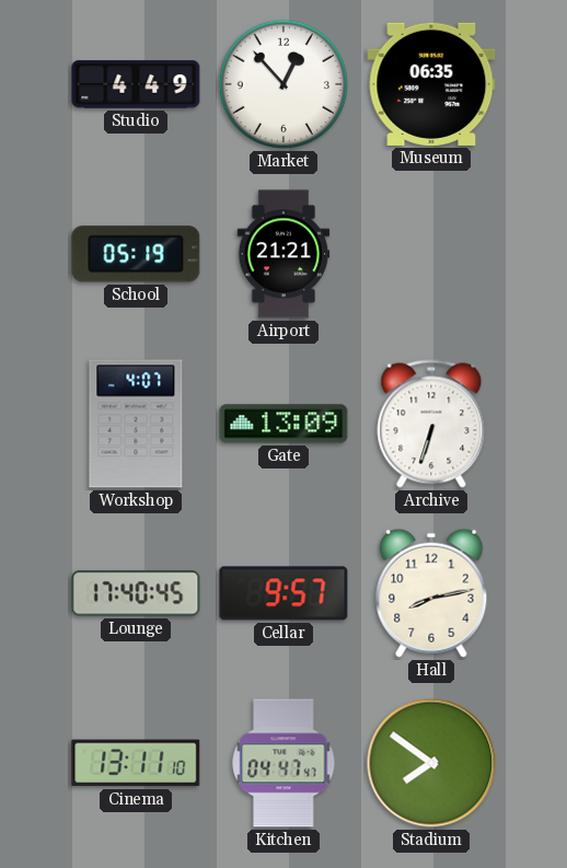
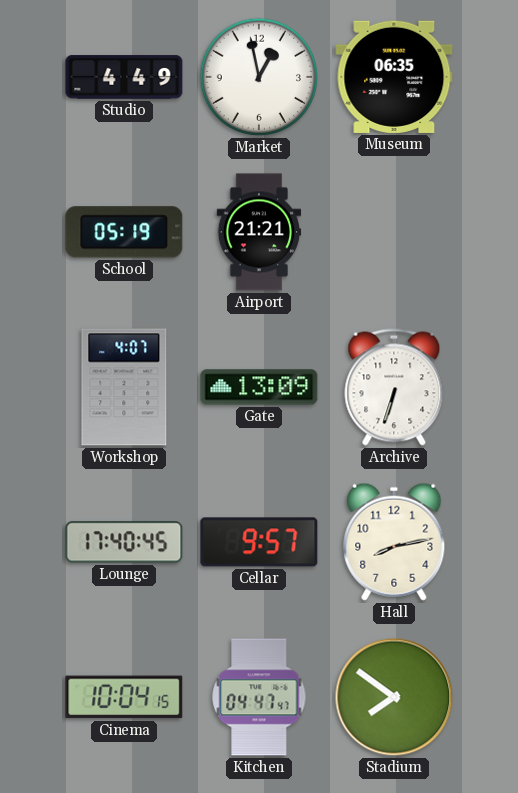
Market: 12:53 -> 12:58 (259, 77)
Cinema: 13:11 -> 10:04 (124, 697)
